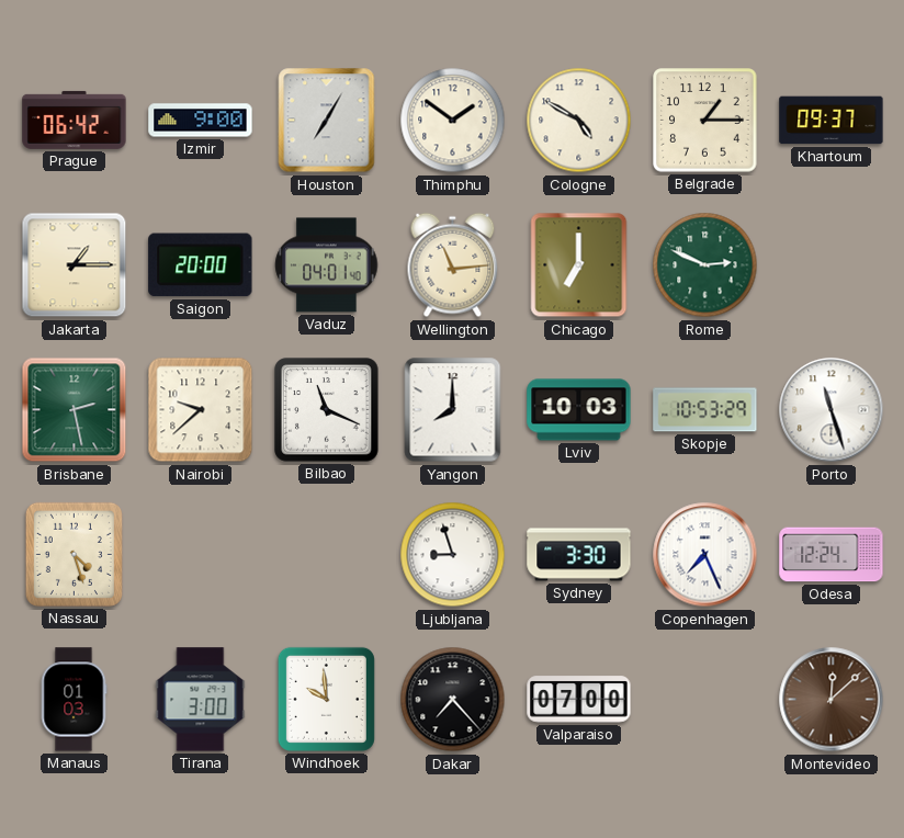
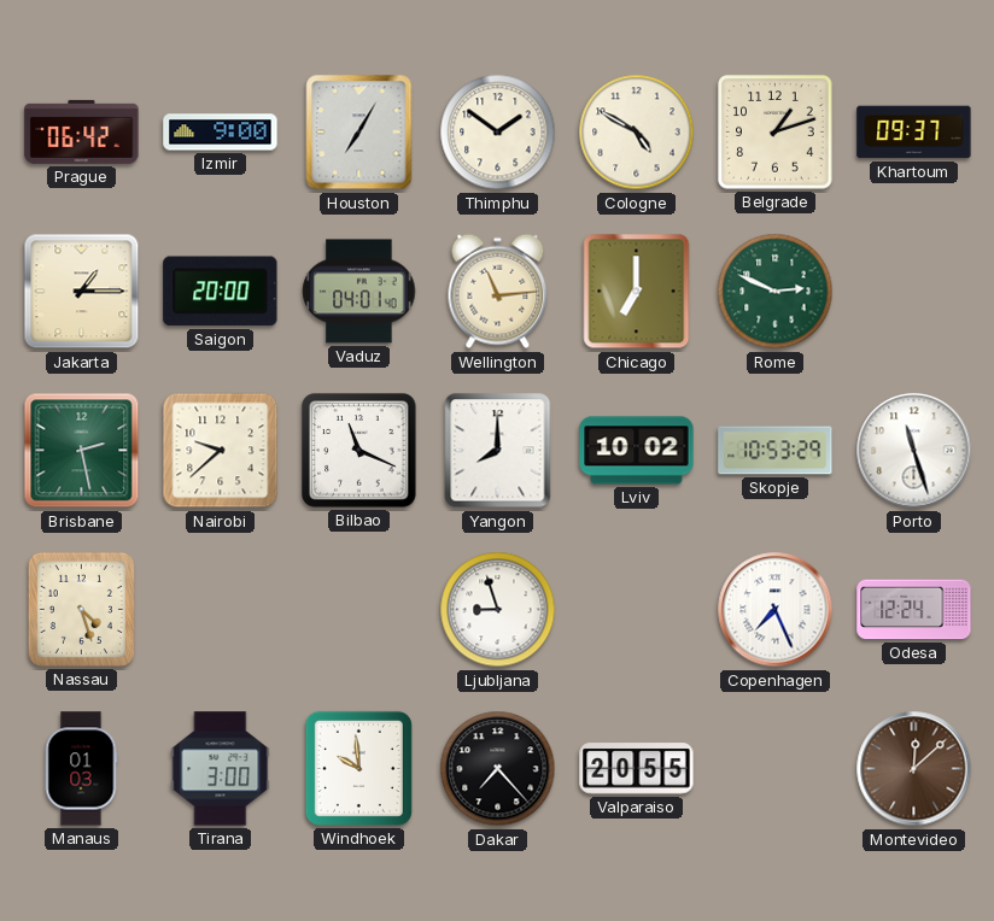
Belgrade: 1:15 -> 1:12 (776, 133)
Lviv: 10:03 -> 10:02 (637, 451)
Sydney: 3:30 -> none (579, 555)
Valparaiso: 07:00 -> 20:55 (637, 769)
